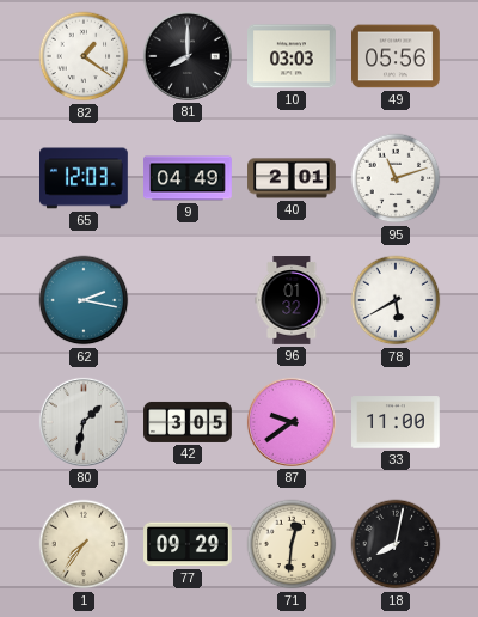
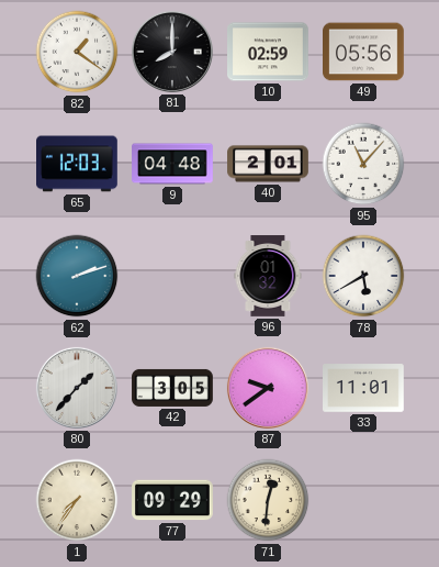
10: 03:03 -> 02:59 (269, 52)
9: 04:49 -> 04:48 (172, 164)
95: 11:12 -> 11:07 (363, 164)
62: 2:17 -> 2:12 (77, 276)
80: 1:32 -> 1:37 (77, 388)
33: 11:00 -> 11:01 (363, 388)
18: 8:02 -> none (396, 544)
